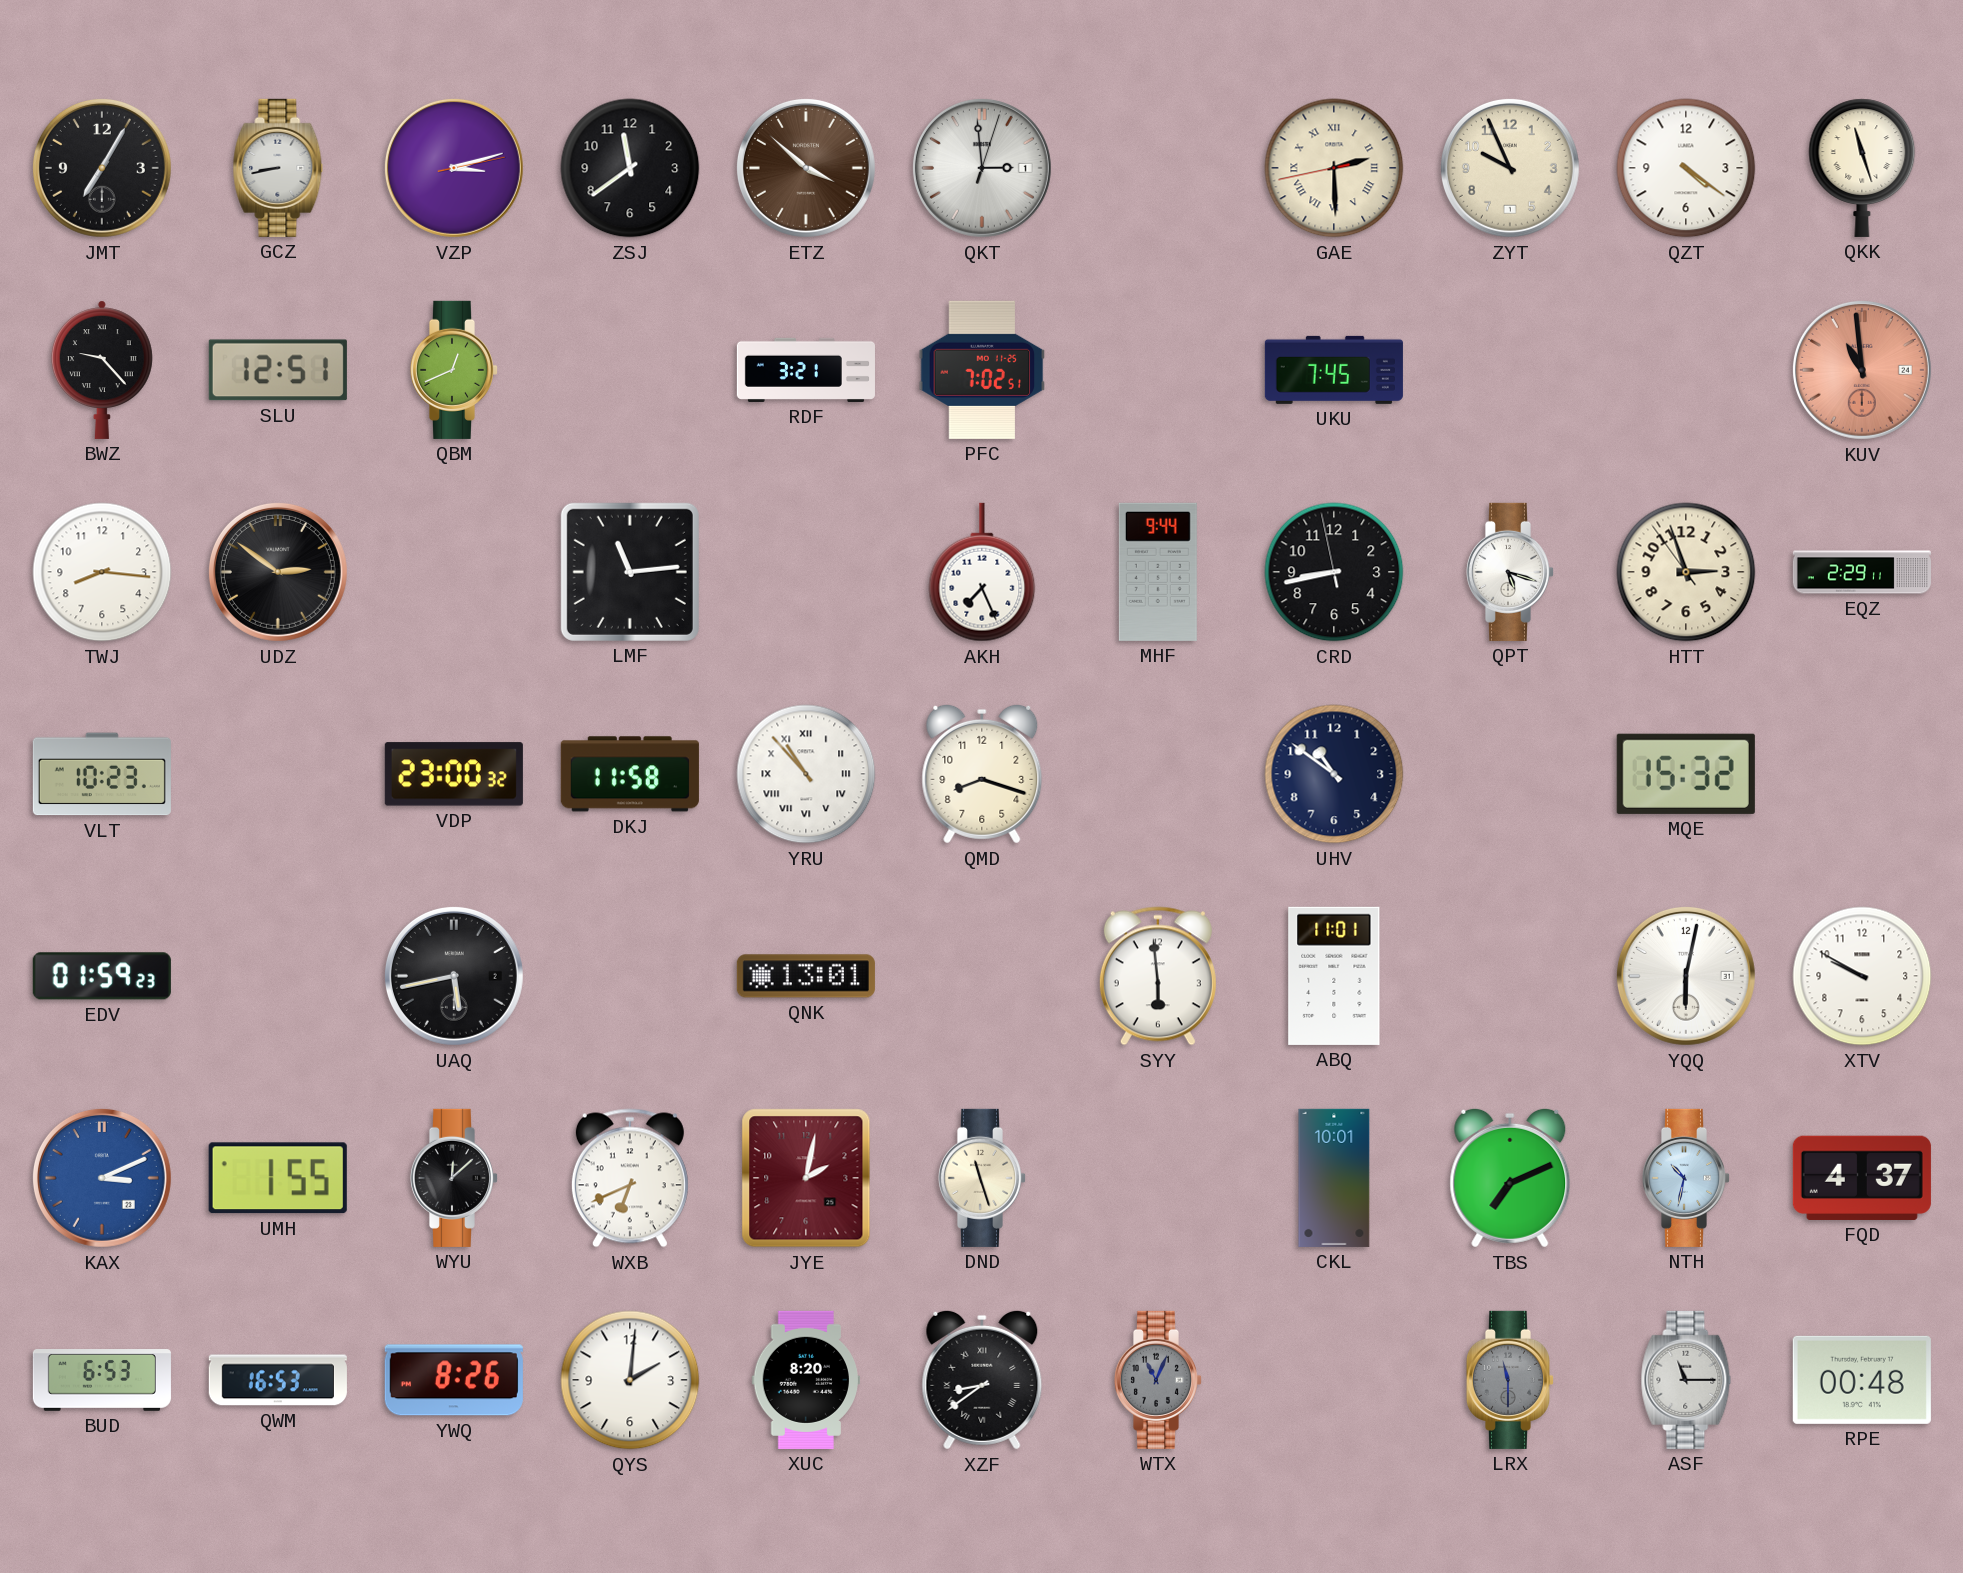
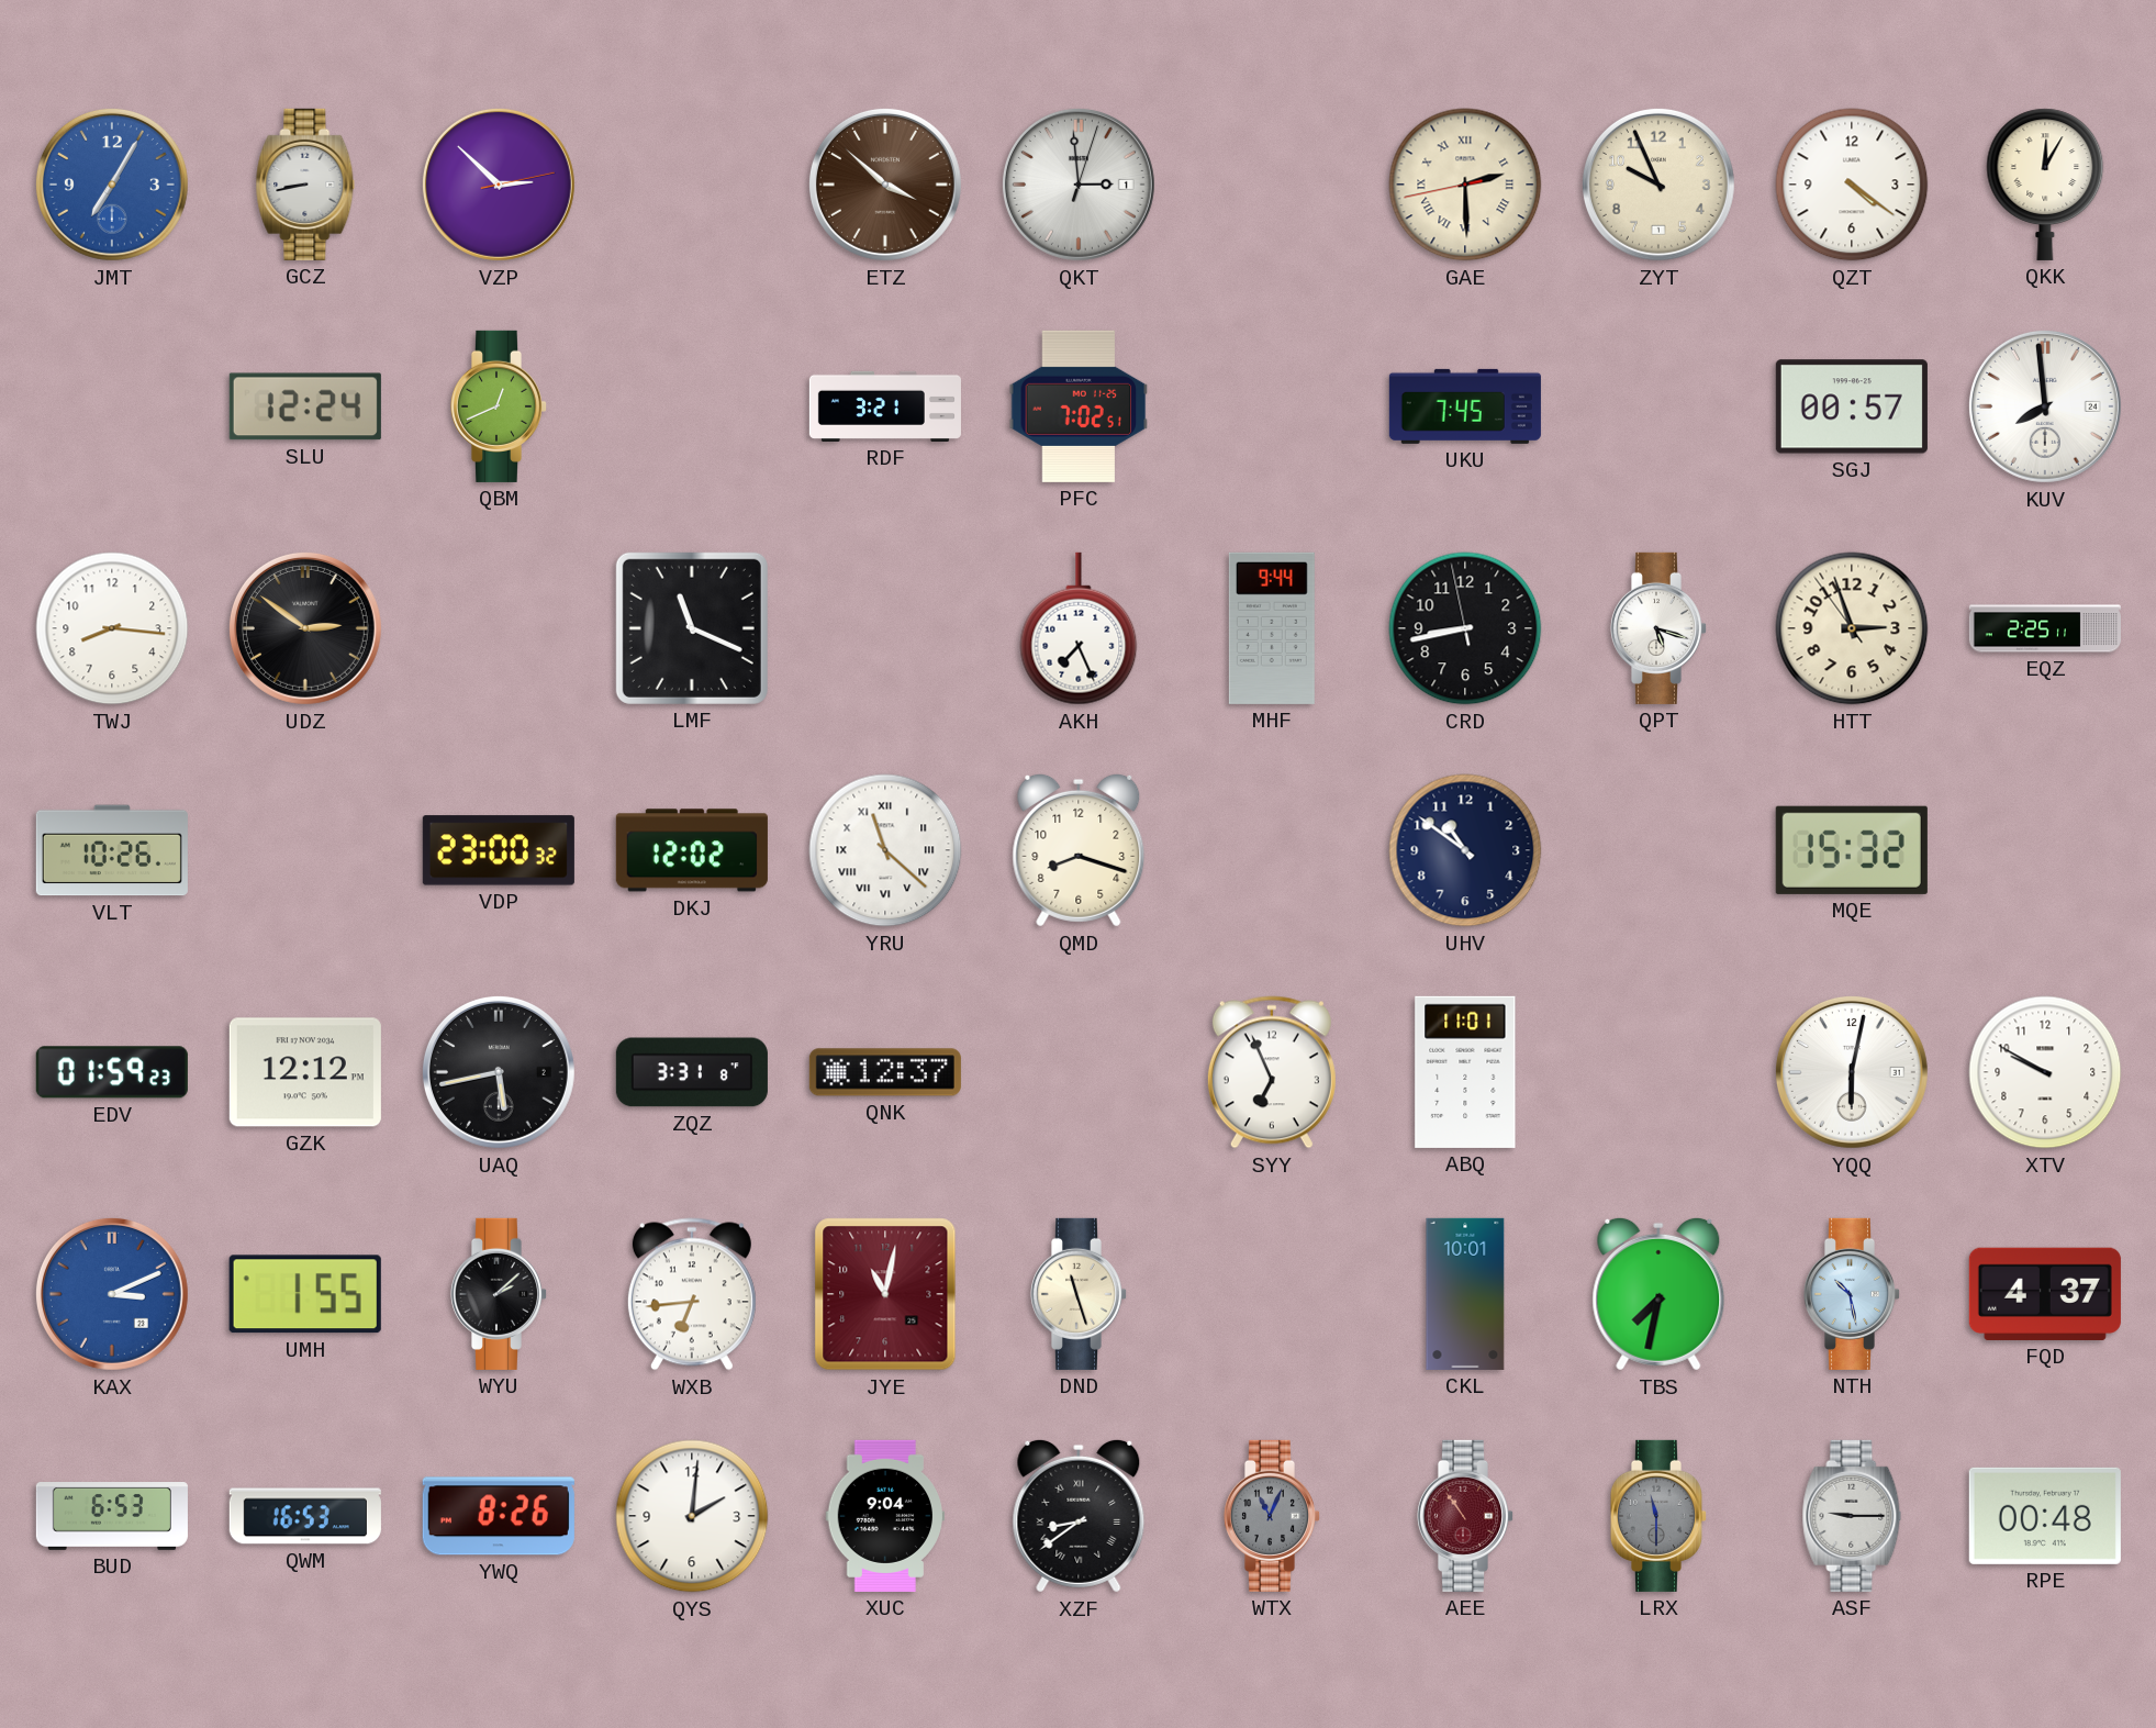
JMT dial: black -> blue (112, 185)
VZP: 3:12 -> 2:52 (499, 185)
ZSJ: 11:39 -> none (630, 168)
QKK: 11:27 -> 12:05 (2045, 185)
BWZ: 9:23 -> none (102, 370)
SLU: 12:51 -> 12:24 (305, 406)
SGJ: none -> 00:57 (1852, 406)
KUV: 10:59 -> 7:59 (2045, 406)
KUV dial: salmon -> white (2045, 406)
LMF: 11:14 -> 11:19 (692, 628)
EQZ: 2:29 -> 2:25 (2045, 628)
VLT: 10:23 -> 10:26 (112, 850)
DKJ: 11:58 -> 12:02 (692, 850)
YRU: 10:53 -> 11:22 (885, 850)
GZK: none -> 12:12 (305, 1072)
ZQZ: none -> 3:31 (692, 1072)
QNK: 13:01 -> 12:37 (885, 1072)
SYY: 5:59 -> 6:56 (1272, 1072)
WYU: 12:08 -> 2:08 (498, 1294)
WXB: 6:41 -> 6:44 (692, 1294)
JYE: 2:02 -> 11:02 (885, 1294)
TBS: 7:11 -> 7:32 (1658, 1294)
NTH: 10:32 -> 10:28 (1851, 1294)
XUC: 8:20 -> 9:04 (884, 1516)
AEE: none -> 10:54 (1464, 1516)
ASF: 11:15 -> 9:15 (1852, 1516)
